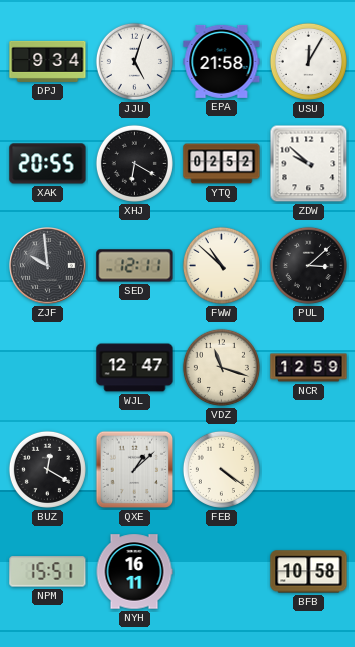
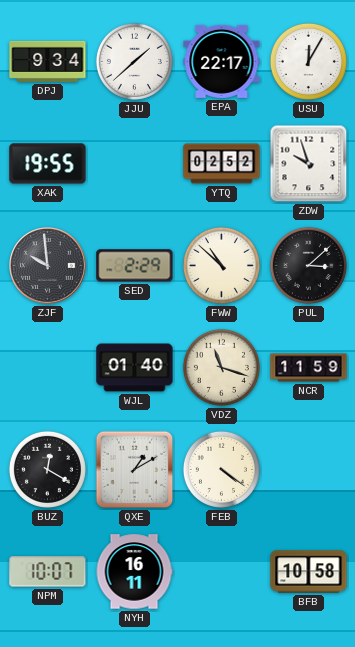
JJU: 5:03 -> 1:38 (134, 61)
EPA: 21:58 -> 22:17 (222, 61)
XAK: 20:55 -> 19:55 (48, 164)
XHJ: 6:20 -> none (134, 163)
ZDW: 9:52 -> 9:57 (309, 164)
SED: 12:11 -> 2:29 (135, 266)
WJL: 12:47 -> 01:40 (135, 368)
NCR: 12:59 -> 11:59 (309, 368)
QXE: 1:08 -> 1:10 (135, 470)
NPM: 15:51 -> 10:07 (48, 572)
